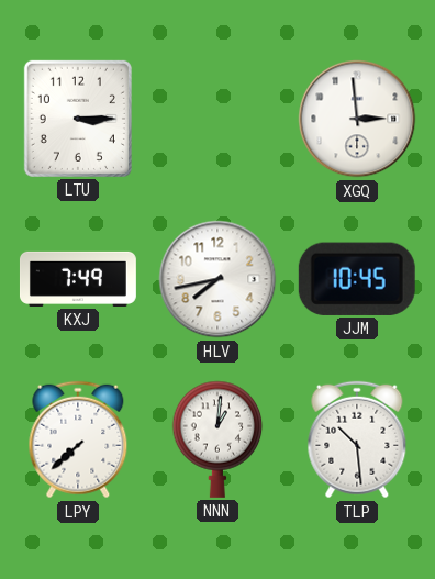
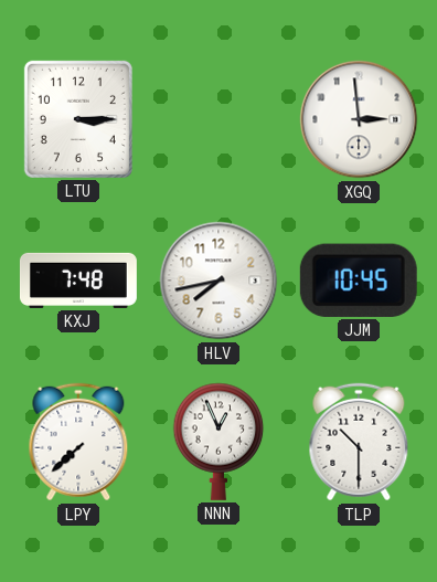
KXJ: 7:49 -> 7:48 (78, 281)
NNN: 1:01 -> 12:56 (218, 442)
TLP: 10:29 -> 10:30 (359, 442)
